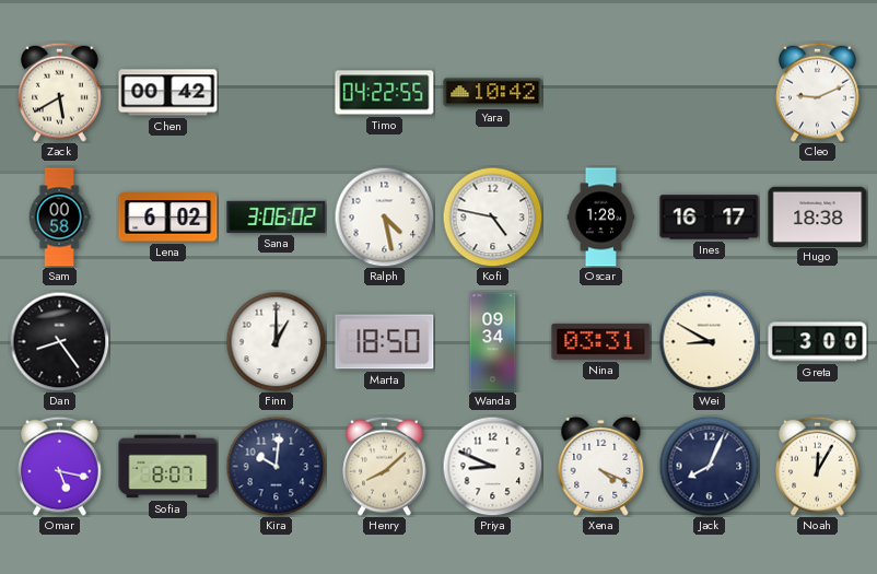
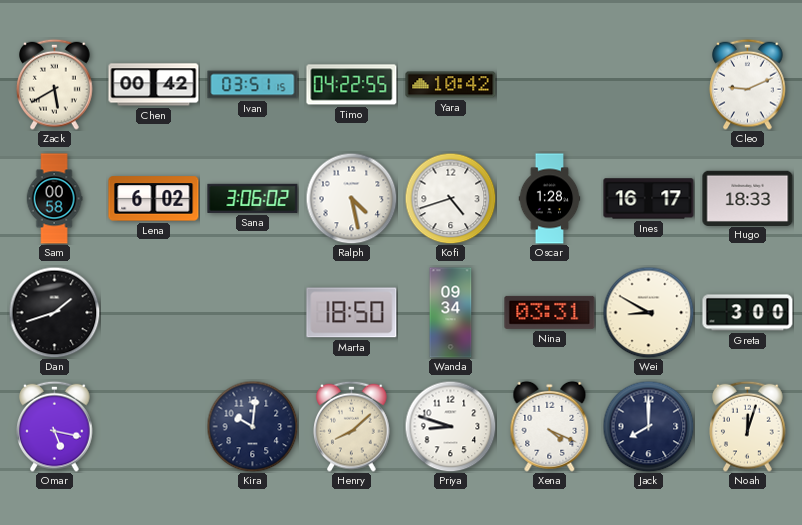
Ivan: none -> 03:51 (253, 85)
Kofi: 4:47 -> 4:42 (450, 198)
Hugo: 18:38 -> 18:33 (748, 198)
Dan: 8:24 -> 1:42 (54, 312)
Finn: 1:00 -> none (276, 341)
Sofia: 8:07 -> none (168, 467)
Priya: 8:49 -> 8:48 (450, 426)
Jack: 8:04 -> 8:00 (648, 426)
Noah: 12:05 -> 12:03 (748, 426)
